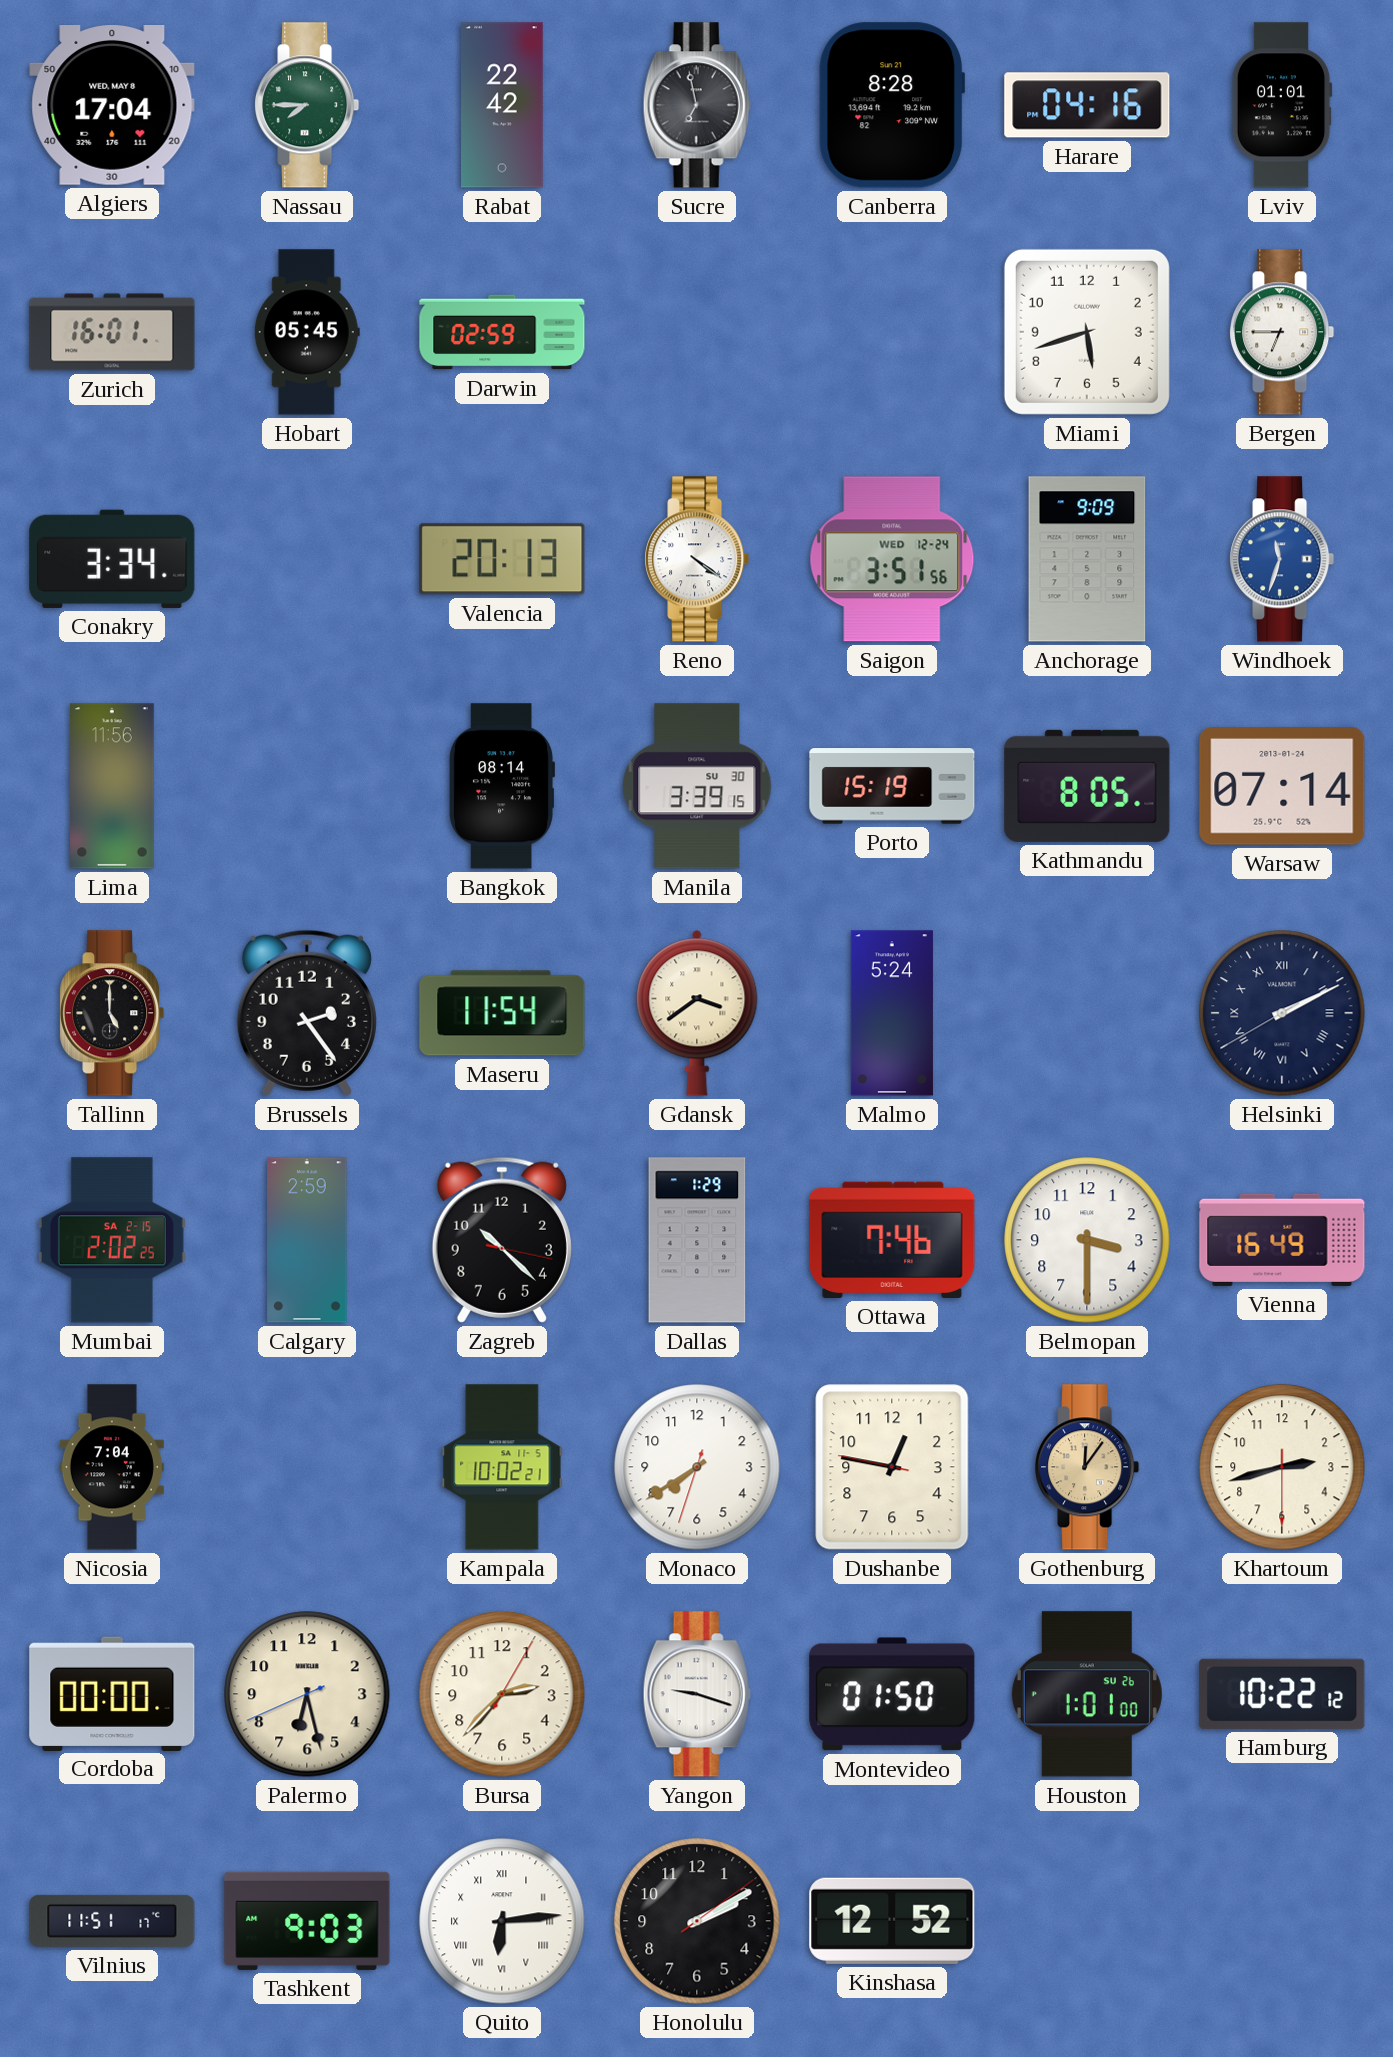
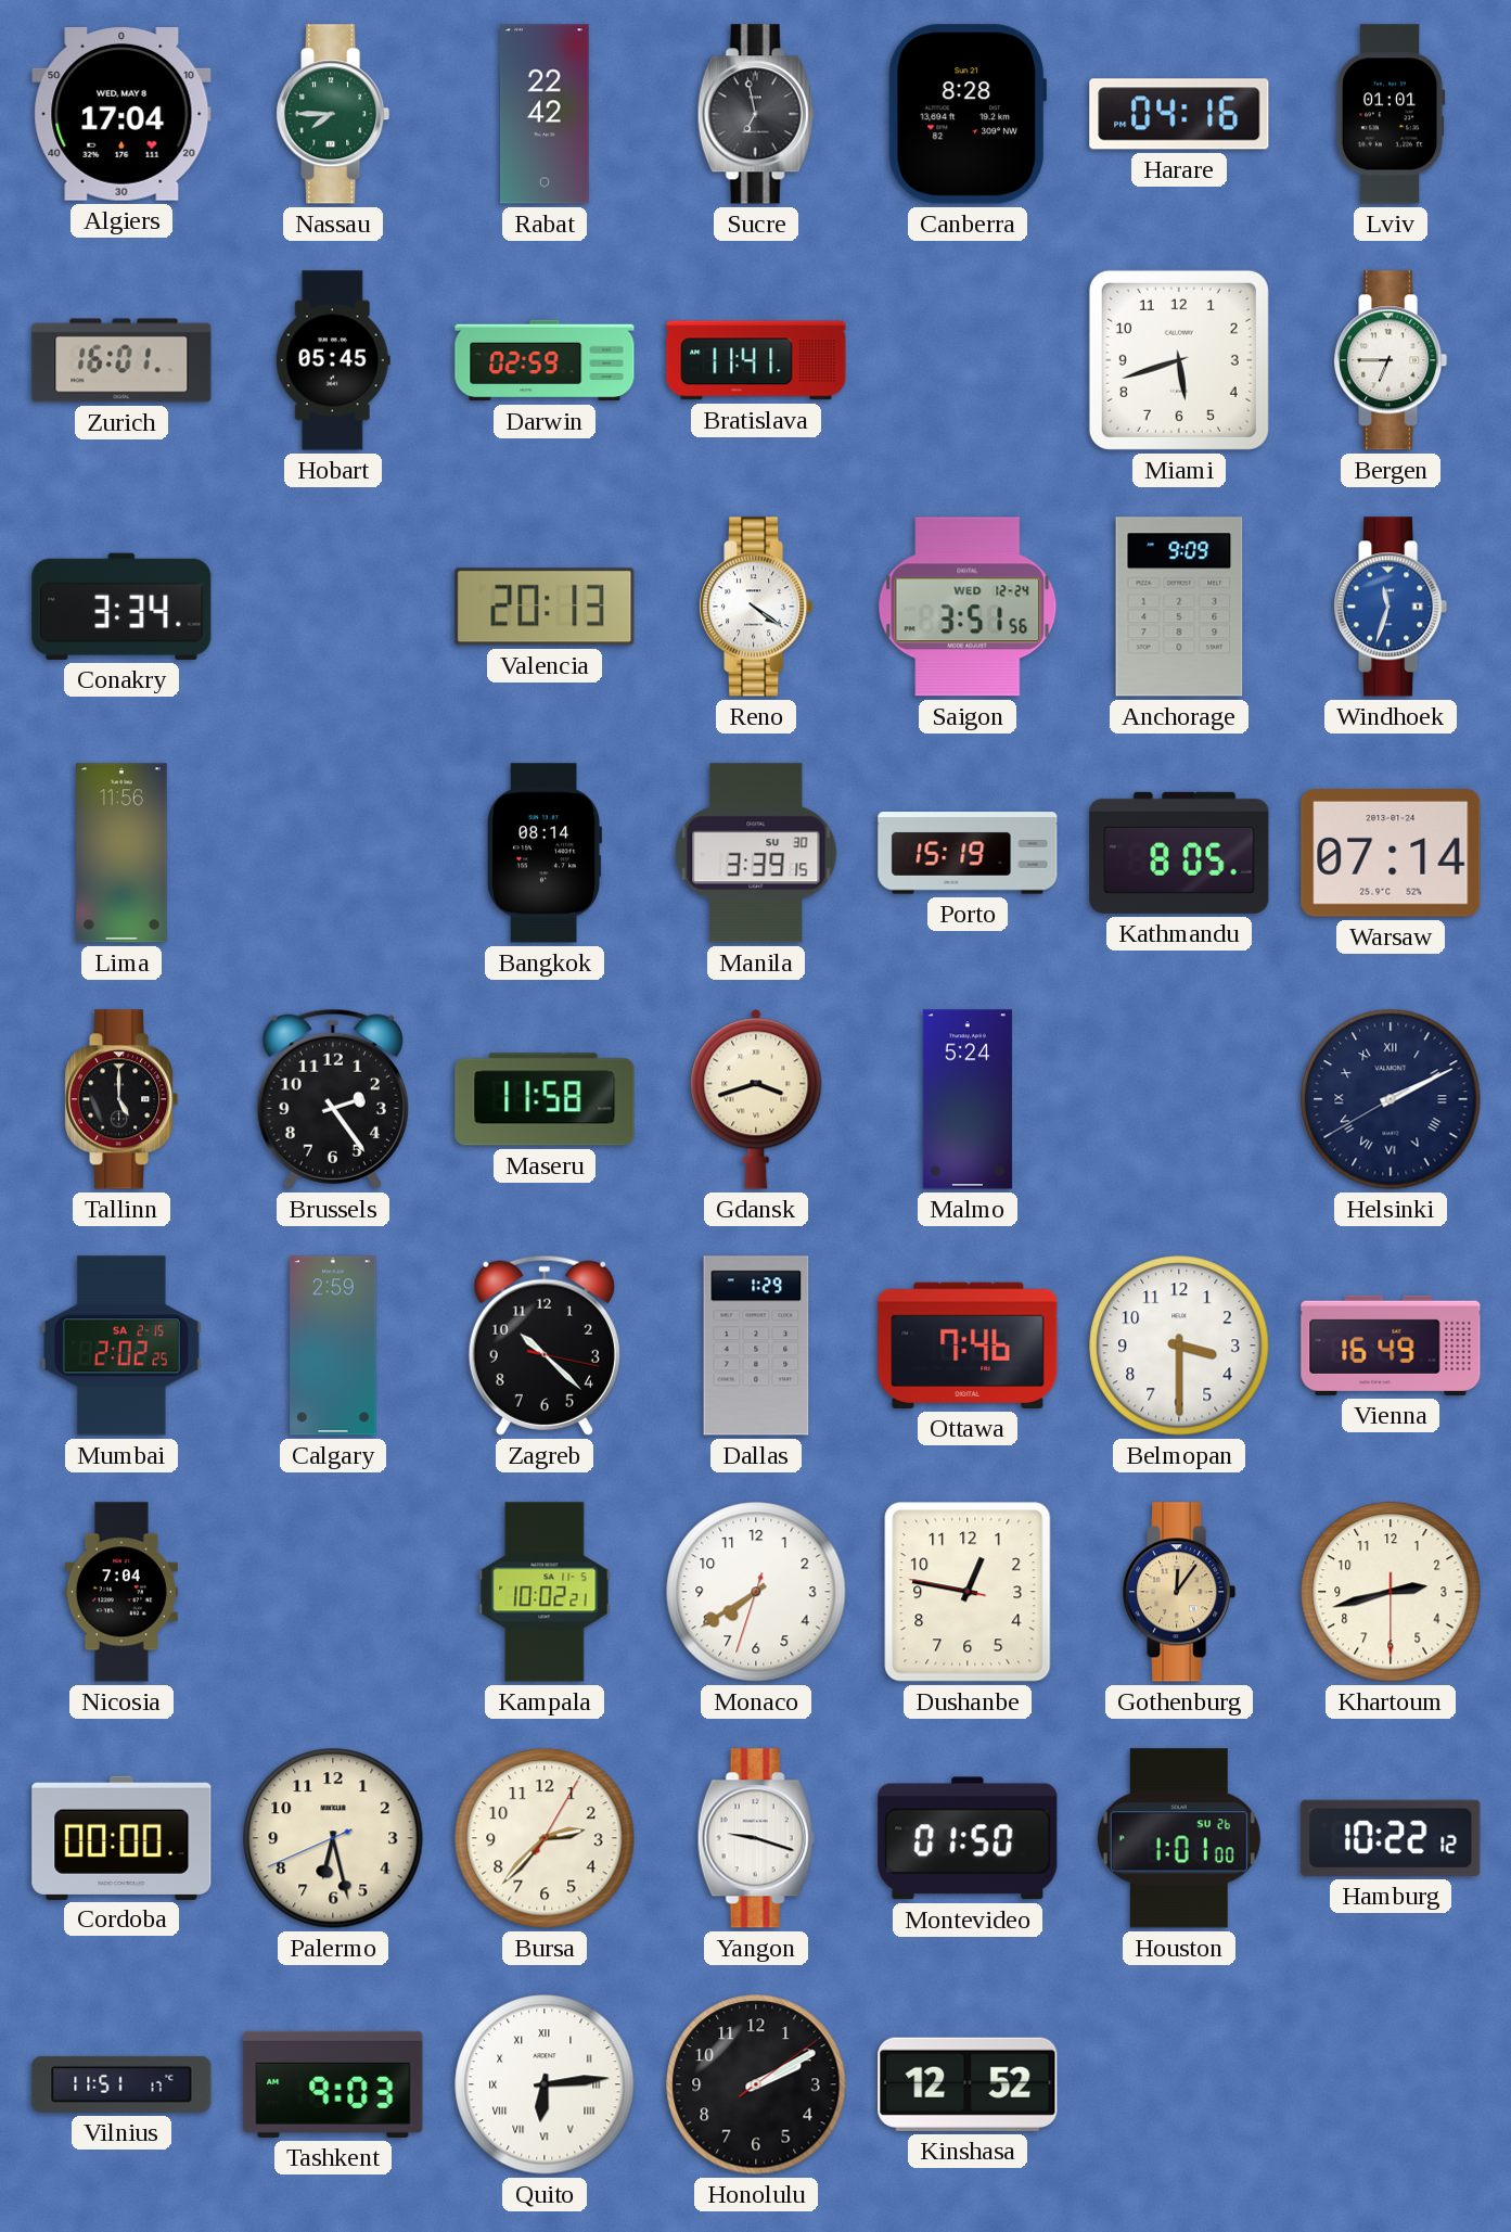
Bratislava: none -> 11:41 (756, 360)
Maseru: 11:54 -> 11:58 (545, 1099)
Gdansk: 3:39 -> 3:42 (756, 1099)
